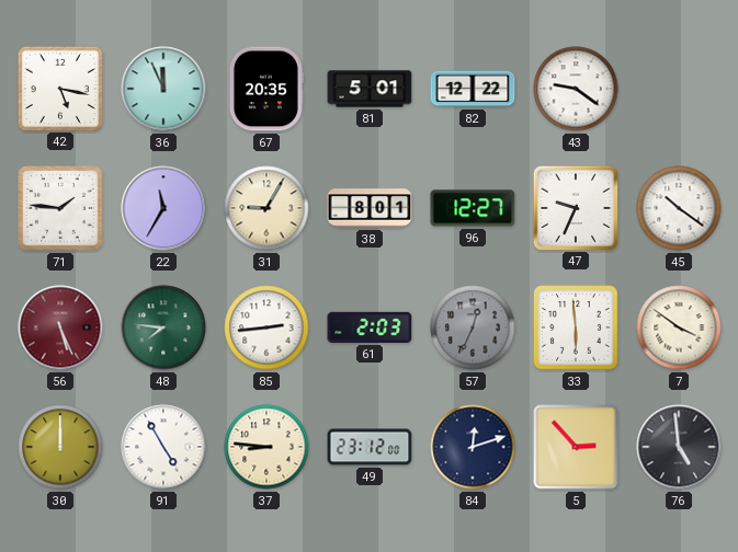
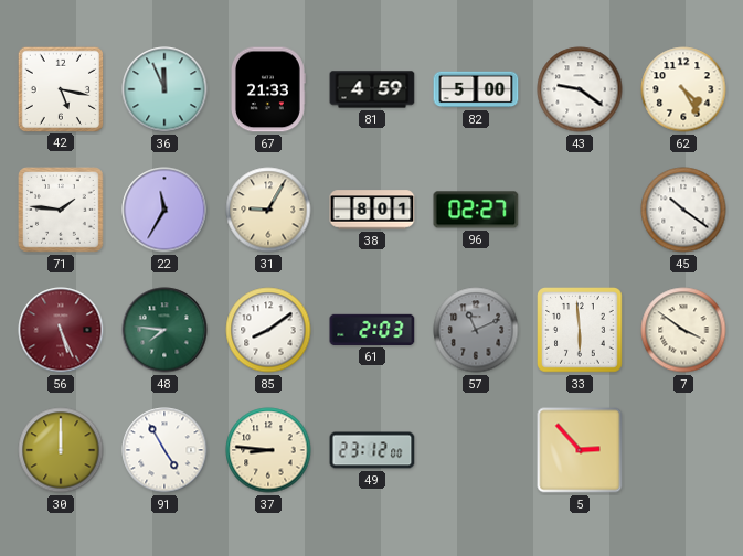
67: 20:35 -> 21:33 (267, 89)
81: 5:01 -> 4:59 (372, 89)
82: 12:22 -> 5:00 (476, 89)
62: none -> 4:25 (683, 89)
96: 12:27 -> 02:27 (476, 210)
47: 9:34 -> none (575, 207)
85: 2:44 -> 8:09 (268, 330)
57: 12:34 -> 11:11 (476, 330)
84: 12:12 -> none (473, 447)
76: 4:59 -> none (679, 447)
